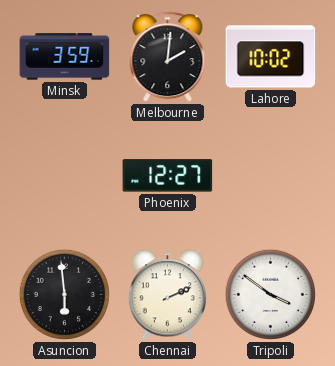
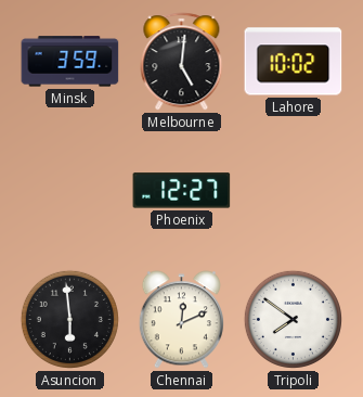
Melbourne: 2:01 -> 5:01 (182, 62)
Chennai: 2:11 -> 12:11 (181, 320)
Tripoli: 3:51 -> 7:51 (293, 319)
